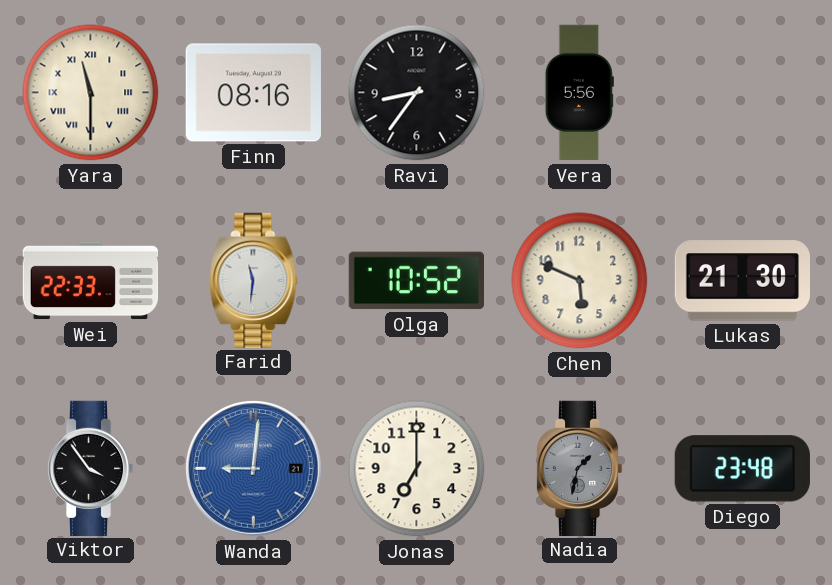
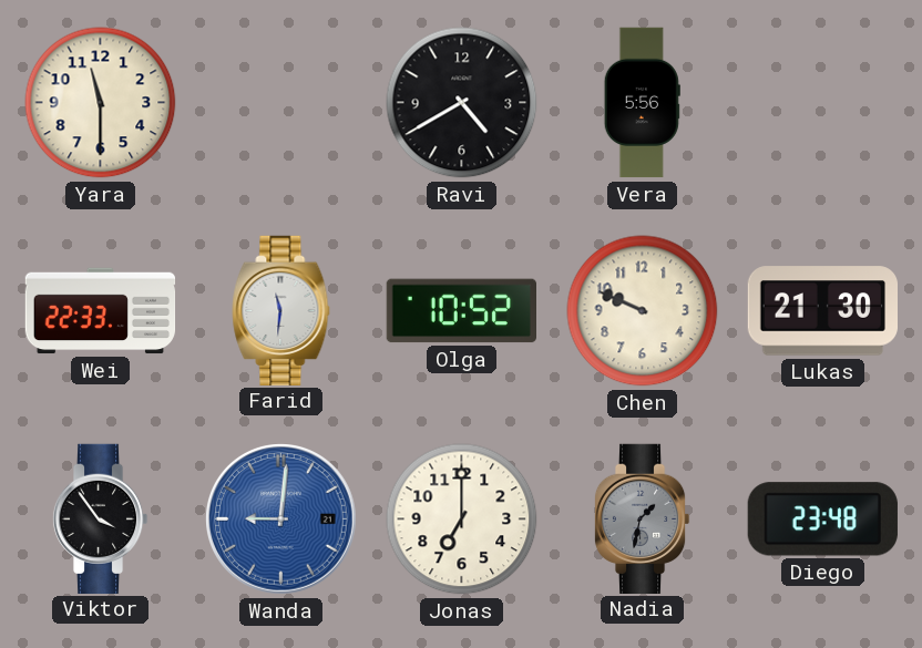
Yara numerals: Roman -> Arabic (101, 103)
Finn: 08:16 -> none (253, 93)
Ravi: 8:36 -> 4:40 (462, 103)
Chen: 5:49 -> 9:49 (643, 311)
